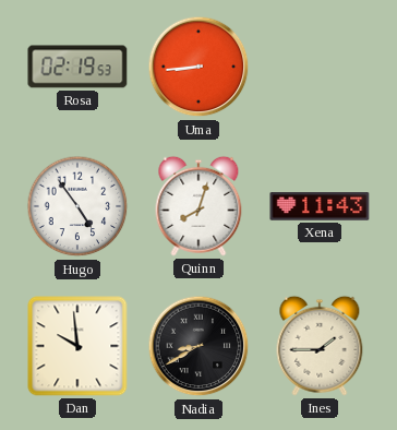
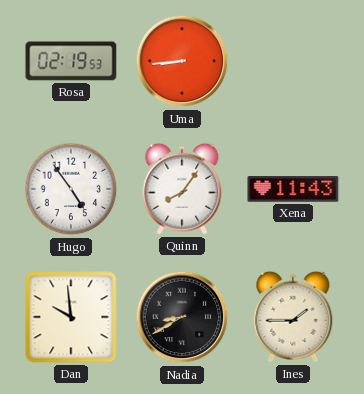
Quinn: 8:03 -> 8:06 (182, 189)
